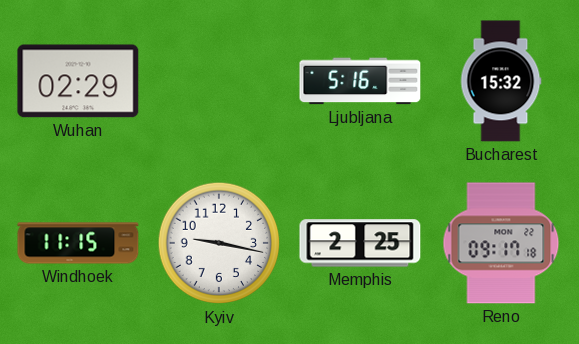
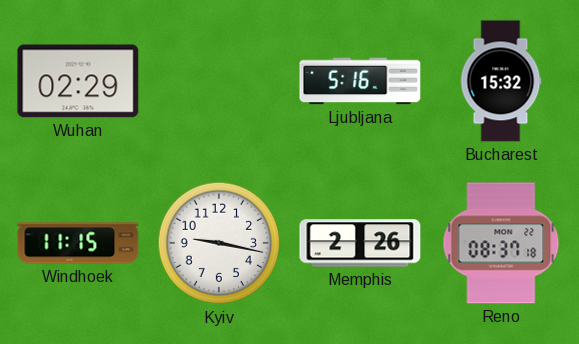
Memphis: 2:25 -> 2:26 (360, 243)
Reno: 09:17 -> 08:37 (501, 243)
